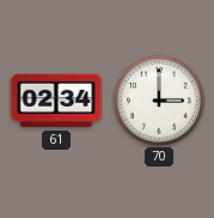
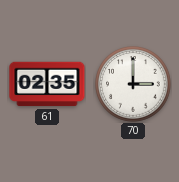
61: 02:34 -> 02:35 (47, 84)
